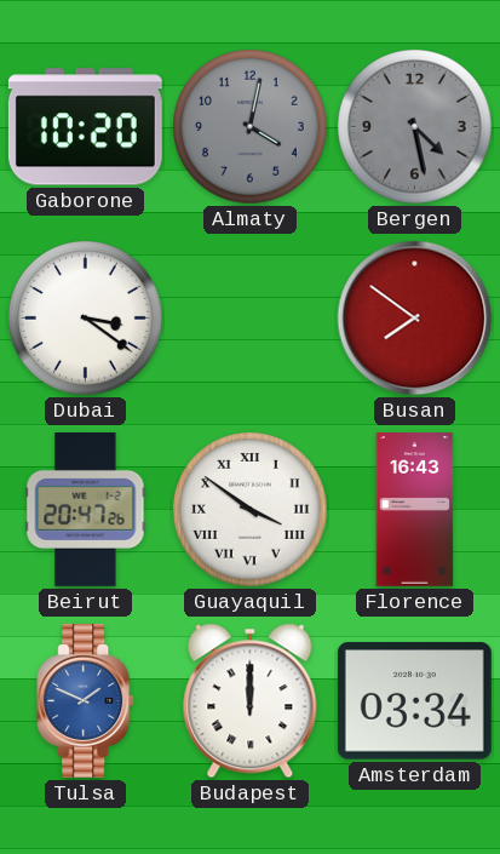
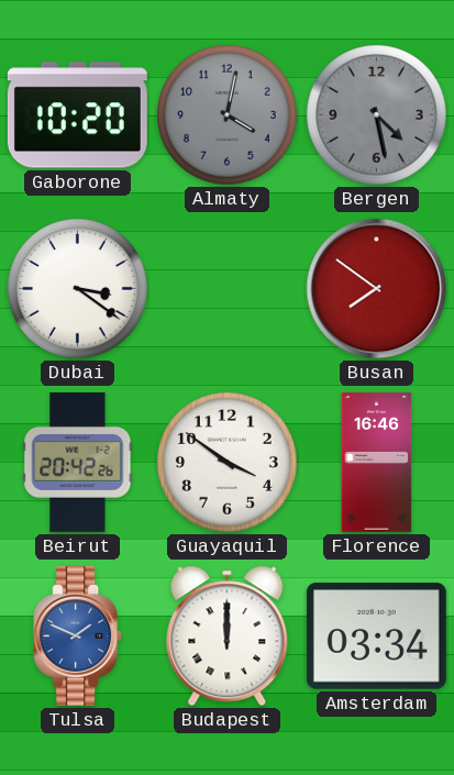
Beirut: 20:47 -> 20:42 (78, 462)
Guayaquil numerals: Roman -> Arabic (228, 463)
Florence: 16:43 -> 16:46 (377, 462)
